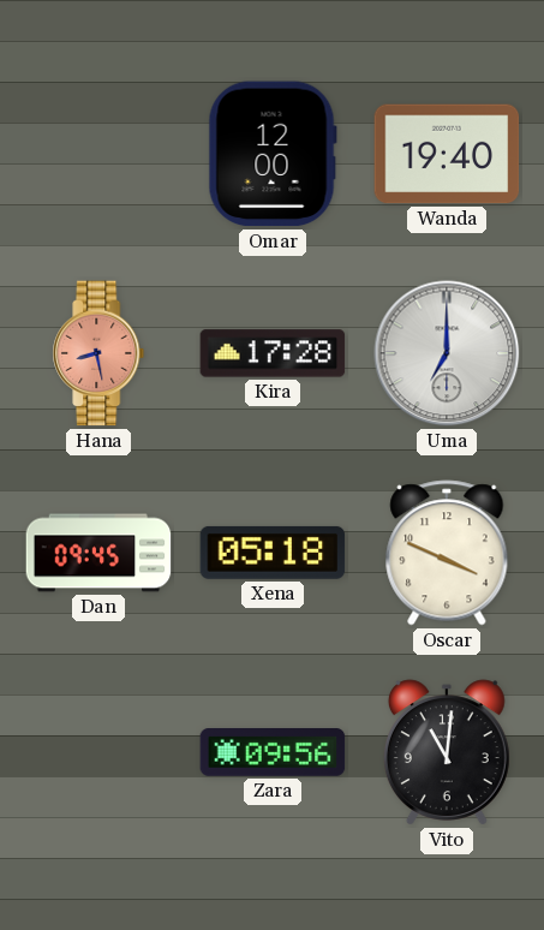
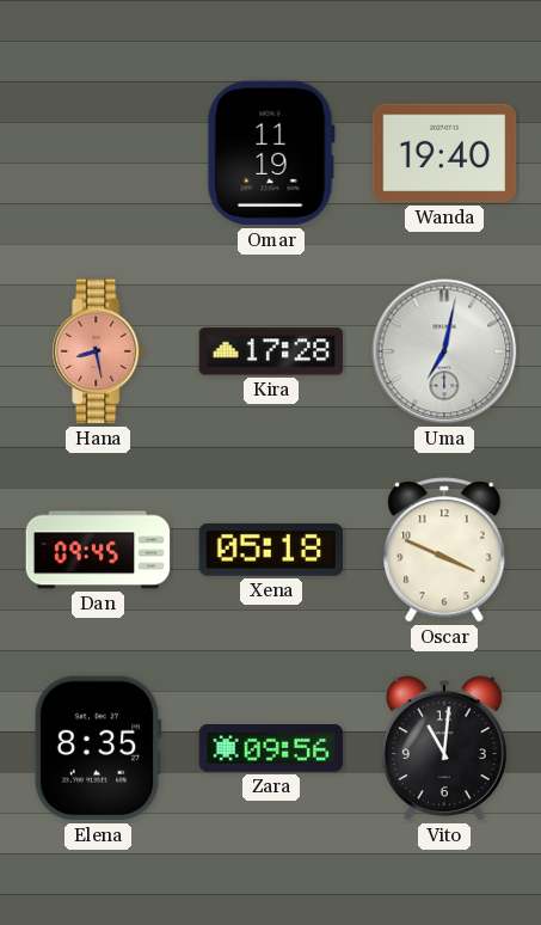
Omar: 12:00 -> 11:19 (271, 153)
Uma: 7:00 -> 7:02 (444, 351)
Elena: none -> 8:35 (98, 748)
